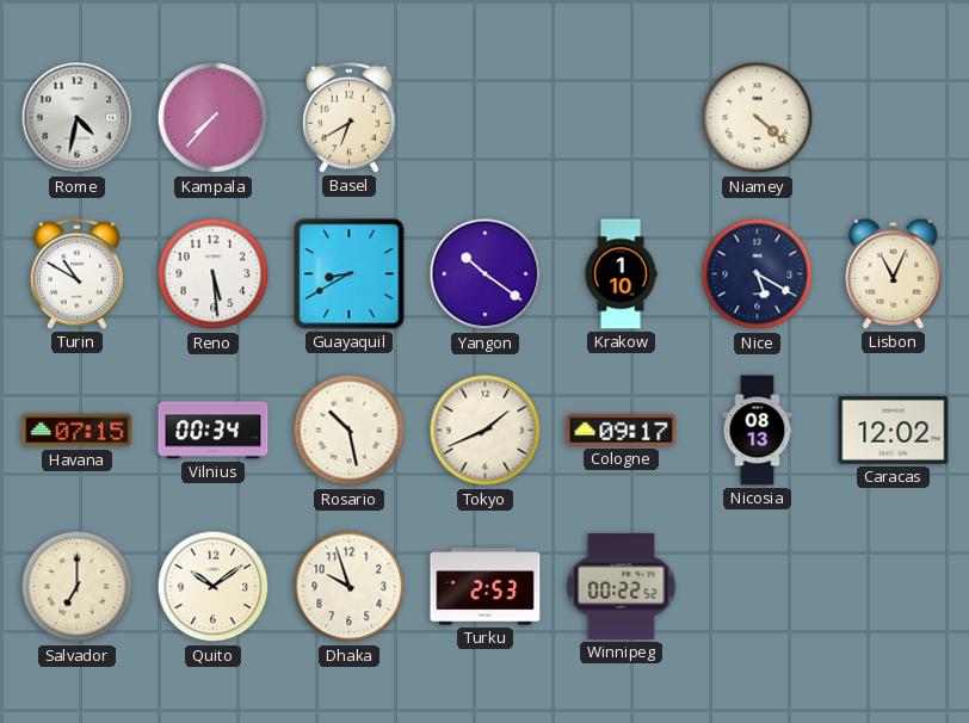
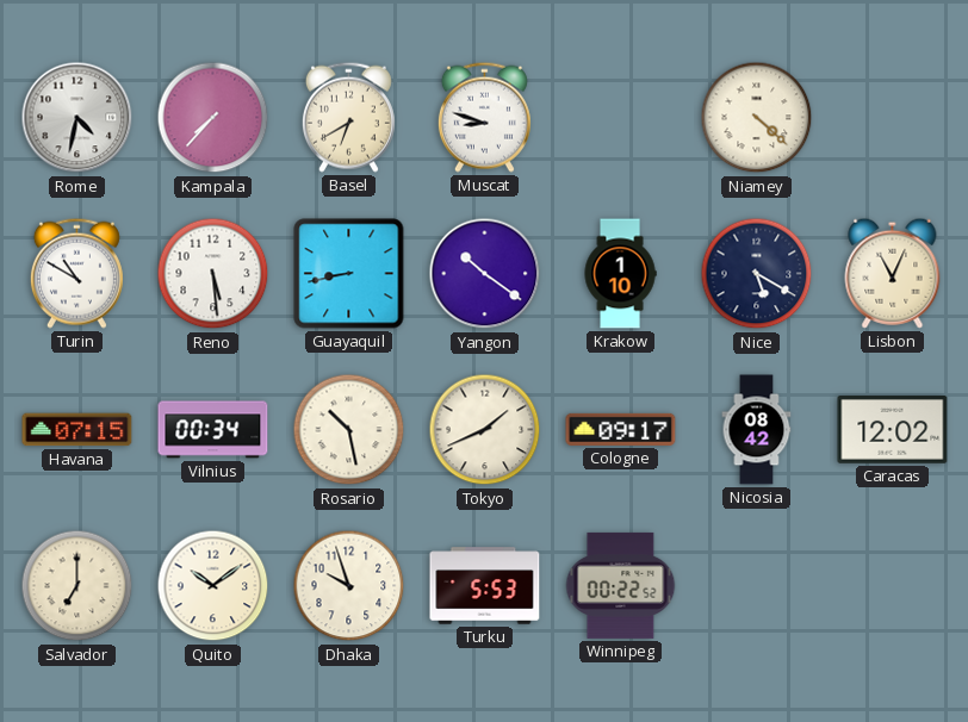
Muscat: none -> 8:48 (484, 117)
Guayaquil: 8:40 -> 8:43 (349, 274)
Nicosia: 08:13 -> 08:42 (757, 430)
Turku: 2:53 -> 5:53 (485, 586)
